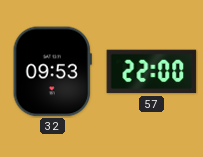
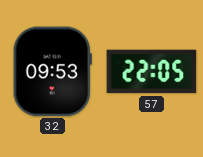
57: 22:00 -> 22:05 (152, 72)
